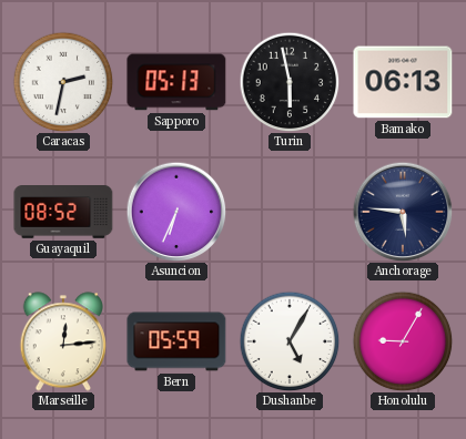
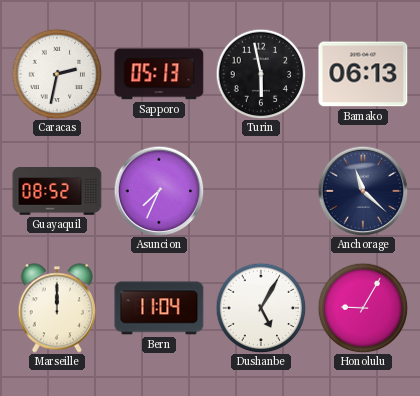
Asuncion: 6:34 -> 7:34 (159, 191)
Anchorage: 5:46 -> 11:22 (363, 191)
Marseille: 12:14 -> 12:00 (56, 308)
Bern: 05:59 -> 11:04 (159, 308)
